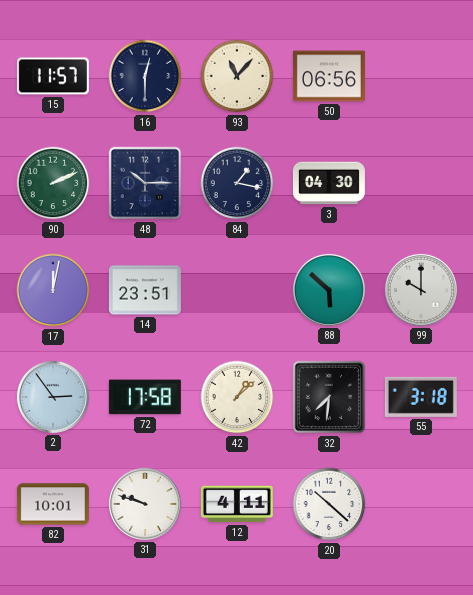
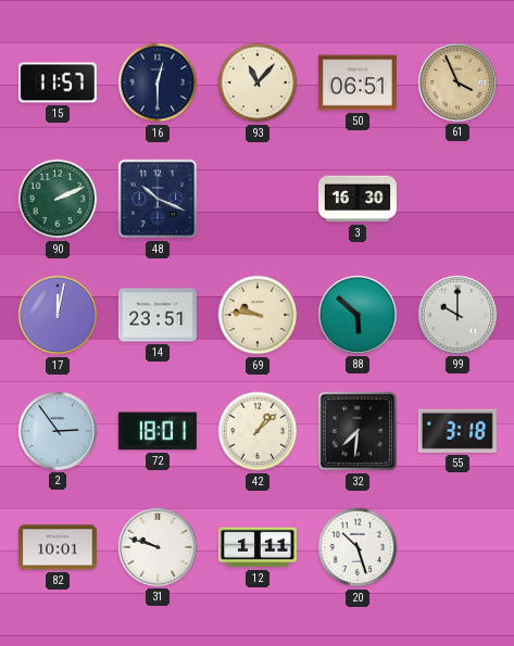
50: 06:56 -> 06:51 (358, 83)
61: none -> 3:56 (457, 83)
48: 10:15 -> 10:19 (158, 199)
84: 1:17 -> none (237, 183)
3: 04:30 -> 16:30 (358, 199)
69: none -> 9:46 (258, 315)
72: 17:58 -> 18:01 (158, 431)
12: 4:11 -> 1:11 (258, 547)
20: 10:22 -> 10:27 (358, 547)
